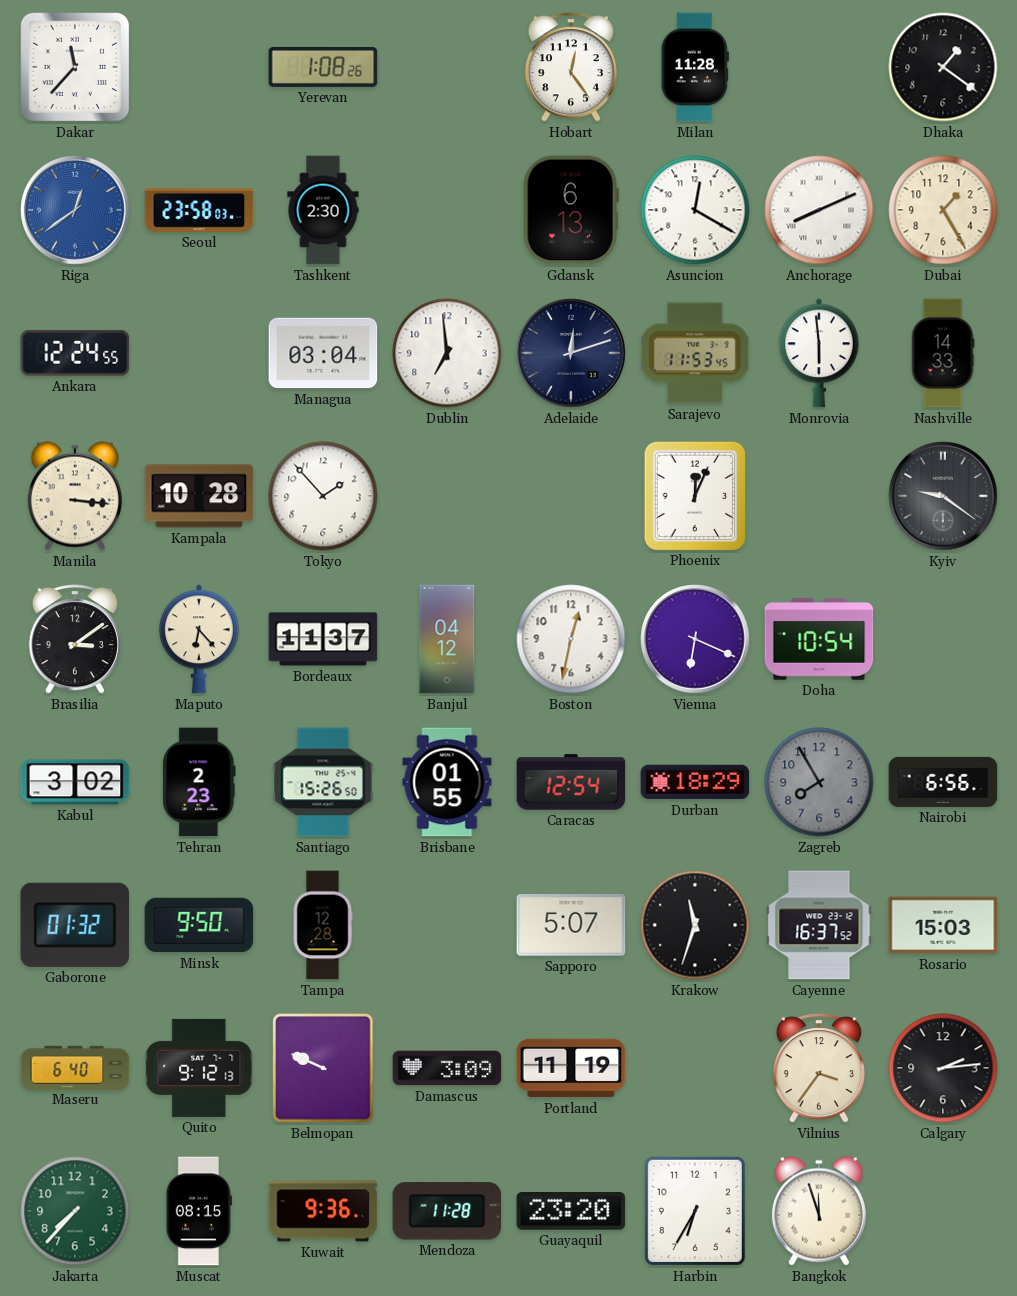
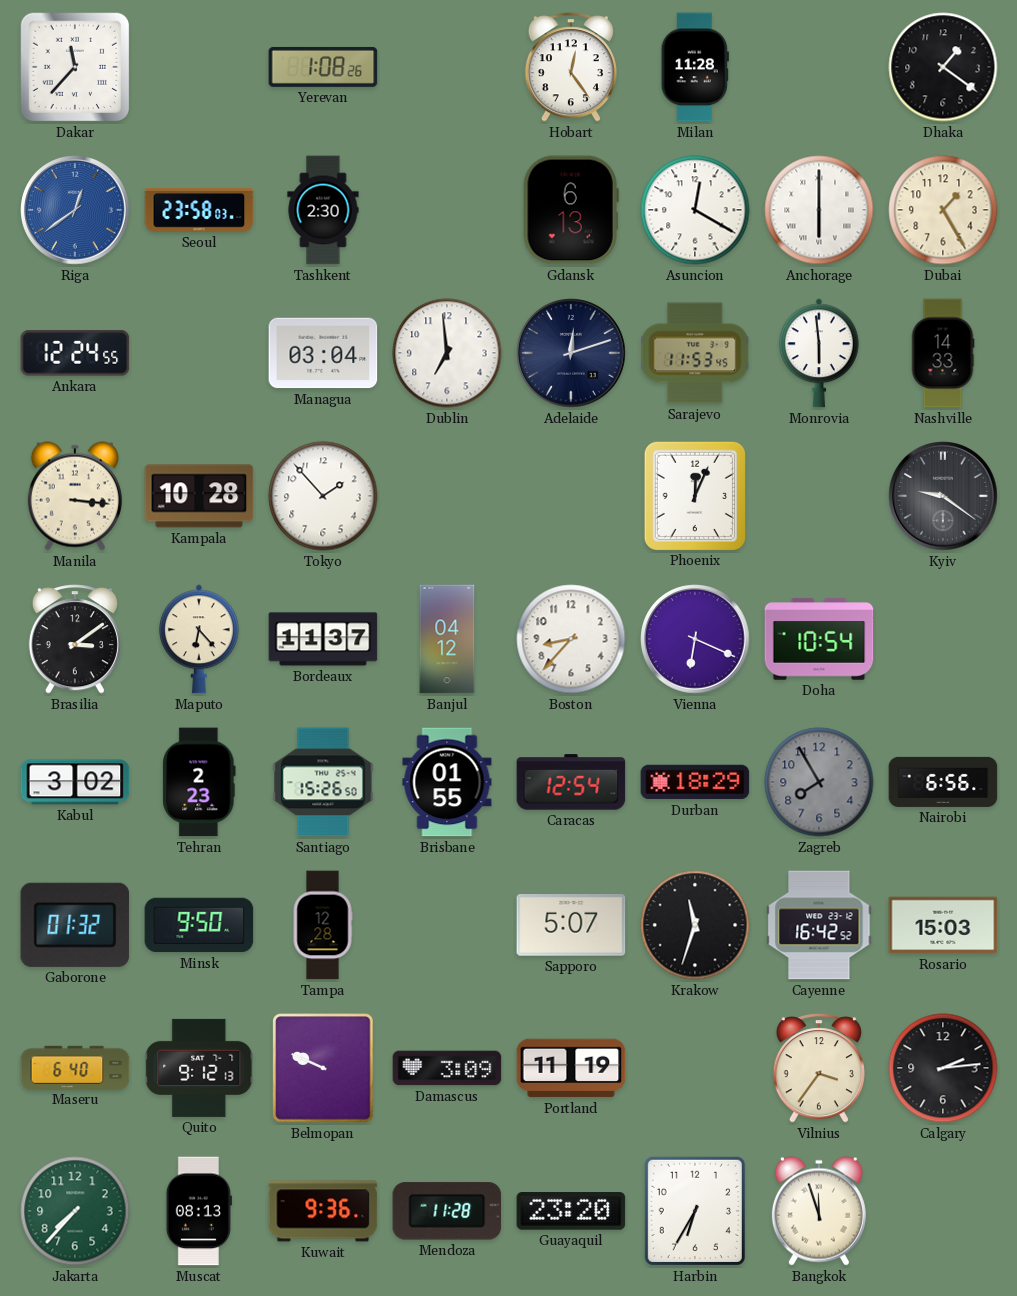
Anchorage: 8:11 -> 6:00 (819, 210)
Boston: 12:32 -> 8:37 (571, 639)
Cayenne: 16:37 -> 16:42 (819, 925)
Muscat: 08:15 -> 08:13 (199, 1211)
